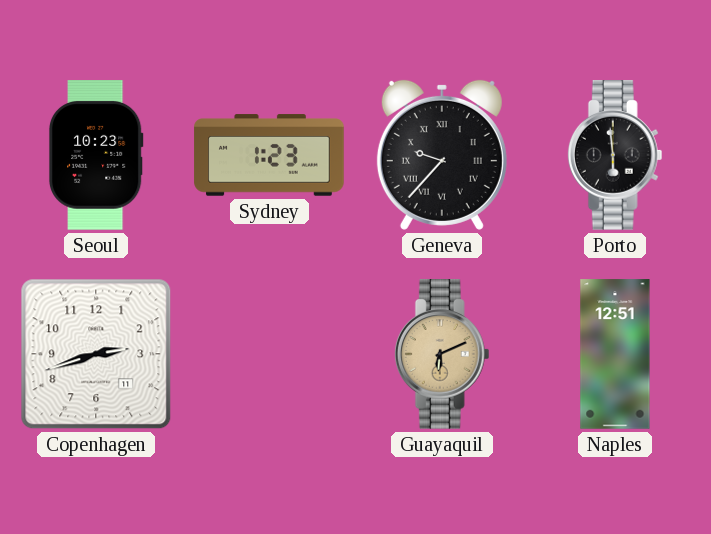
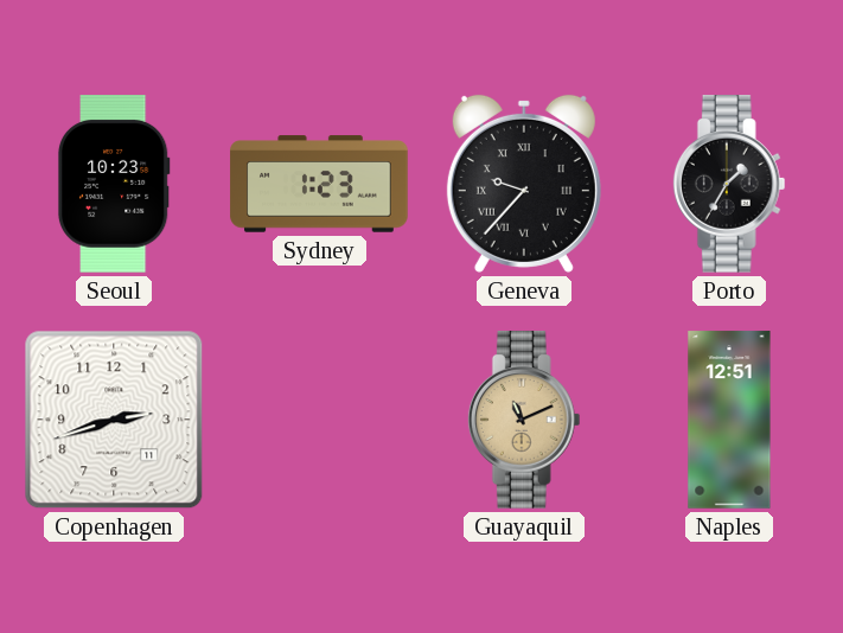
Porto: 5:59 -> 1:35 (729, 184)
Guayaquil: 6:11 -> 11:11 (524, 420)
